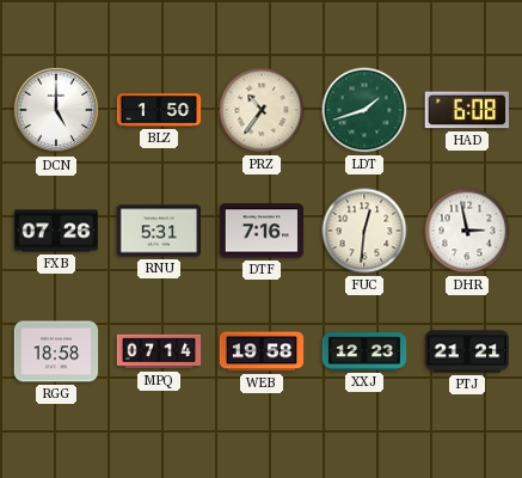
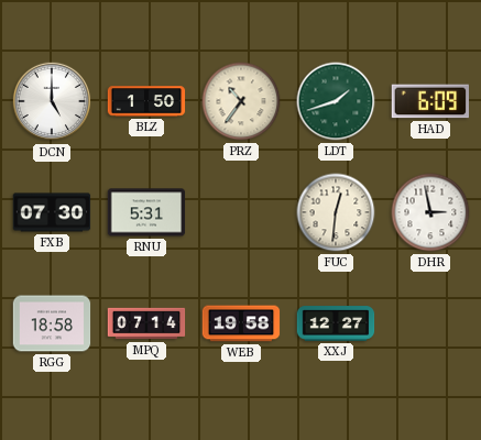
HAD: 6:08 -> 6:09 (429, 101)
FXB: 07:26 -> 07:30 (52, 212)
DTF: 7:16 -> none (262, 231)
XXJ: 12:23 -> 12:27 (336, 323)
PTJ: 21:21 -> none (467, 351)
